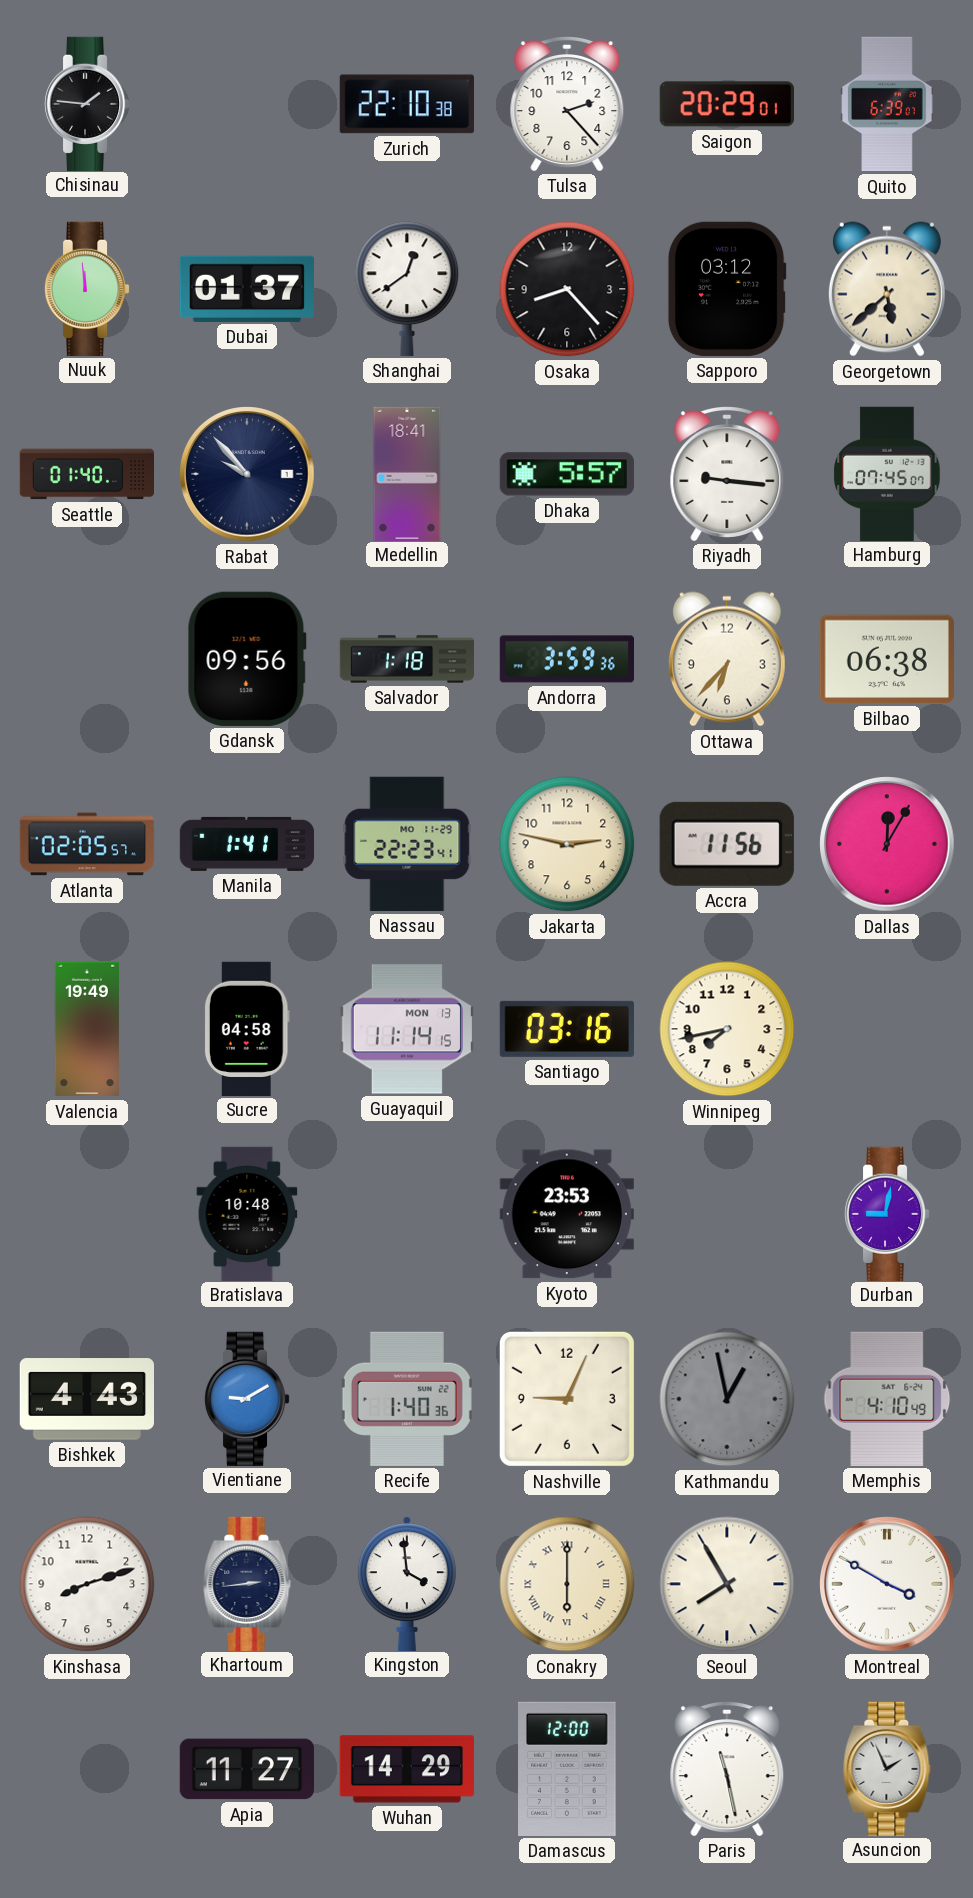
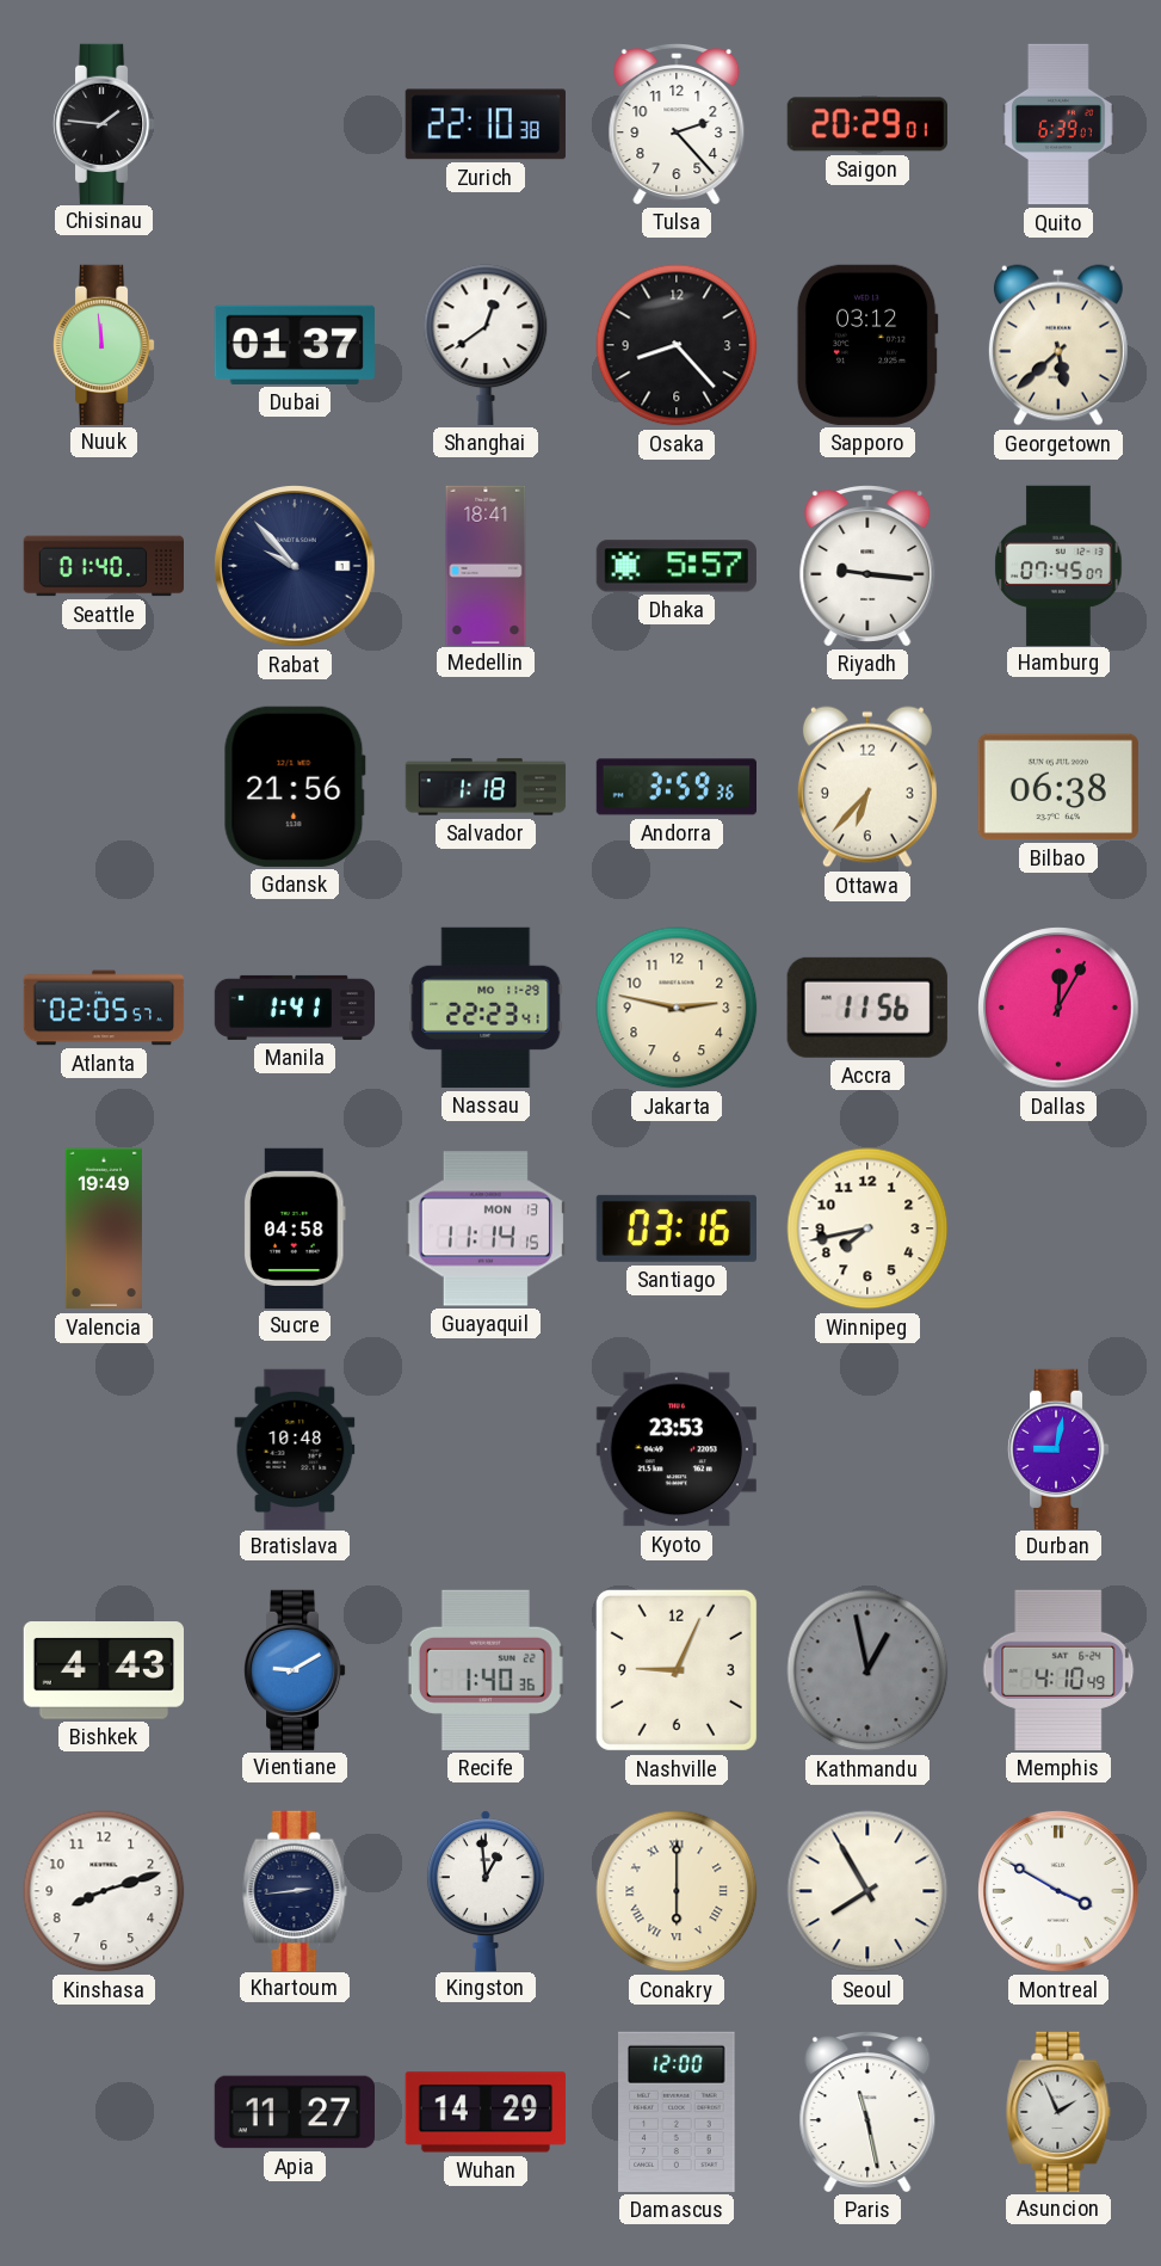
Gdansk: 09:56 -> 21:56 (295, 787)
Kingston: 3:59 -> 12:59 (486, 1890)
